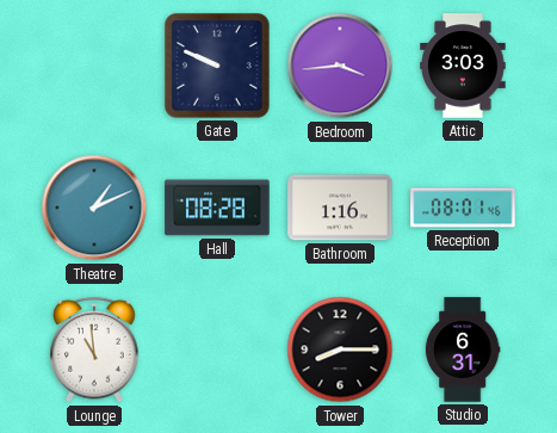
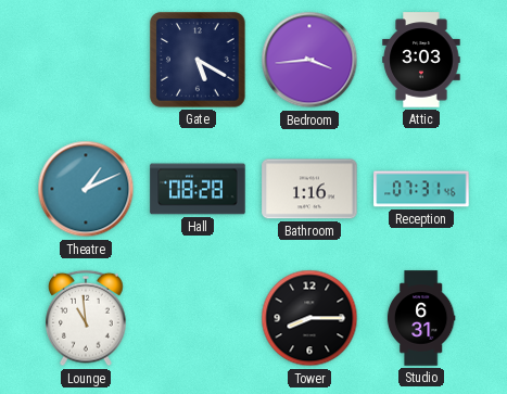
Gate: 9:49 -> 5:20 (198, 60)
Reception: 08:01 -> 07:31 (421, 189)
